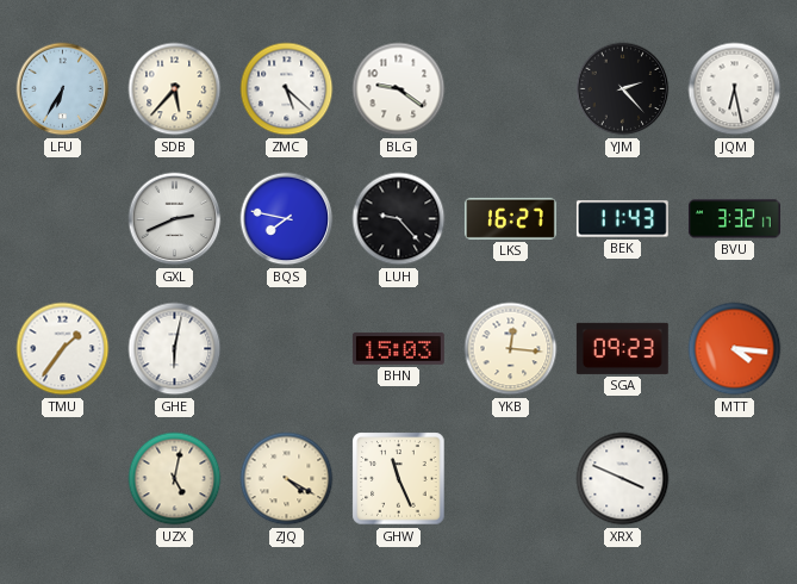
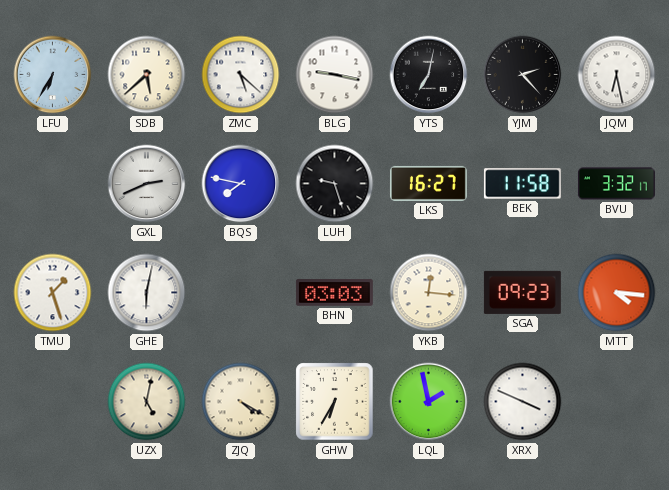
SDB: 5:37 -> 5:38 (147, 75)
BLG: 9:21 -> 9:17 (335, 75)
YTS: none -> 7:02 (429, 75)
LUH: 9:23 -> 9:27 (335, 184)
BEK: 11:43 -> 11:58 (522, 184)
TMU: 1:36 -> 1:27 (53, 293)
BHN: 15:03 -> 03:03 (334, 293)
GHW: 11:26 -> 6:35 (335, 402)
LQL: none -> 1:58 (429, 402)
